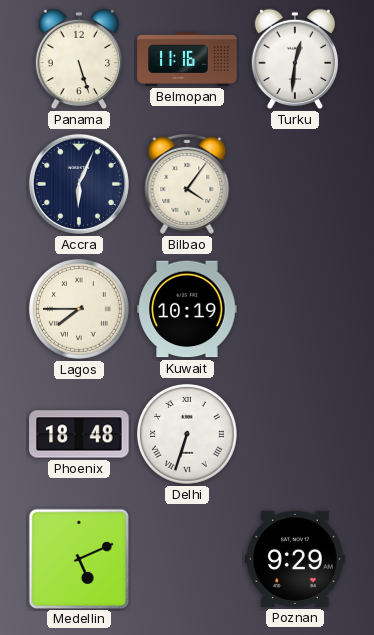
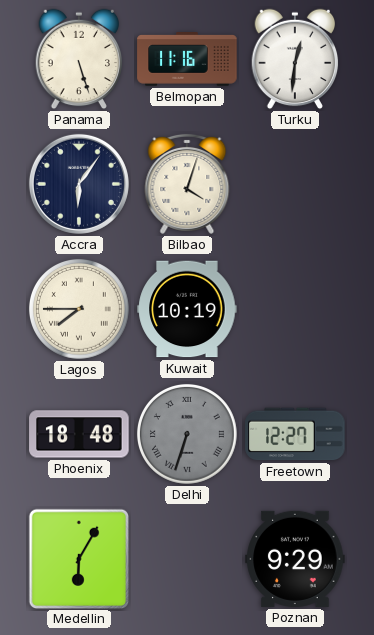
Accra: 6:04 -> 6:06 (79, 184)
Bilbao: 4:06 -> 4:03 (187, 184)
Delhi dial: white -> grey (187, 434)
Freetown: none -> 12:27 (295, 434)
Medellin: 5:11 -> 6:05 (78, 558)
